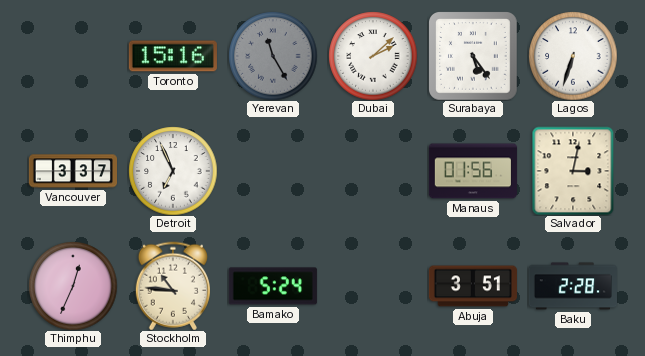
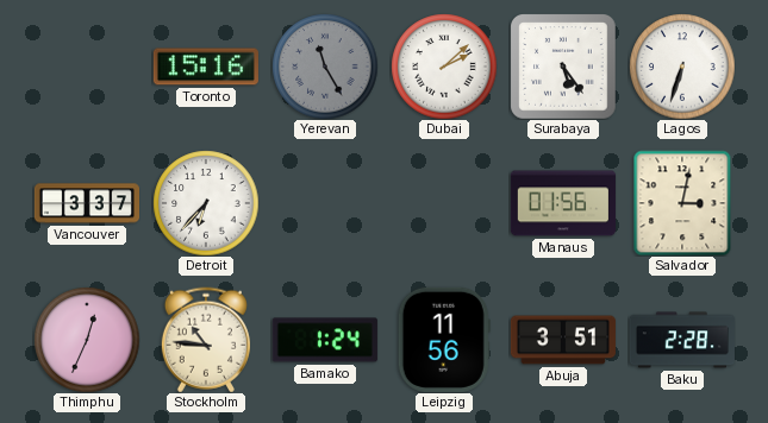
Detroit: 6:56 -> 6:37 (206, 203)
Bamako: 5:24 -> 1:24 (325, 340)
Leipzig: none -> 11:56 (444, 340)
